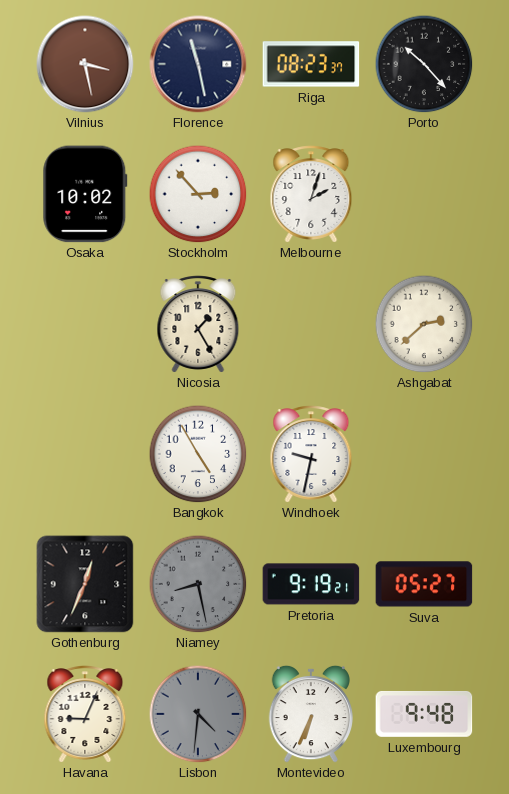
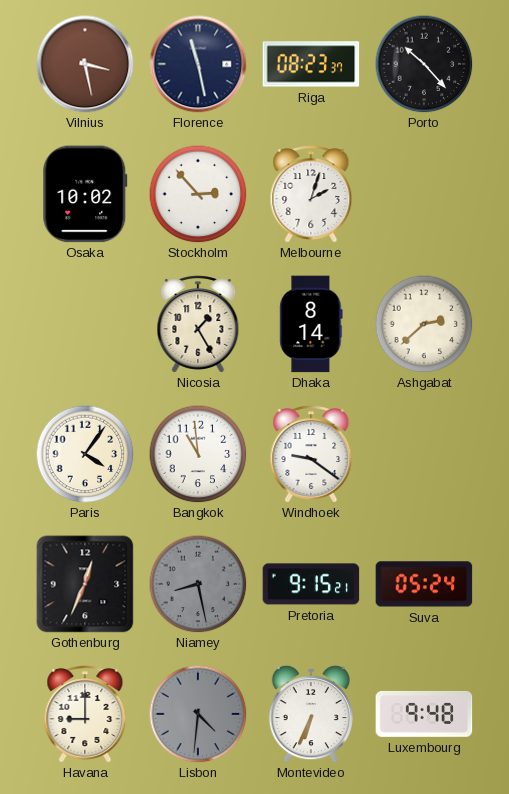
Dhaka: none -> 8:14 (311, 324)
Paris: none -> 4:06 (85, 454)
Bangkok: 4:55 -> 10:59 (198, 454)
Windhoek: 9:32 -> 9:21 (311, 454)
Pretoria: 9:19 -> 9:15 (311, 584)
Suva: 05:27 -> 05:24 (424, 584)
Havana: 9:04 -> 9:00 (85, 714)
